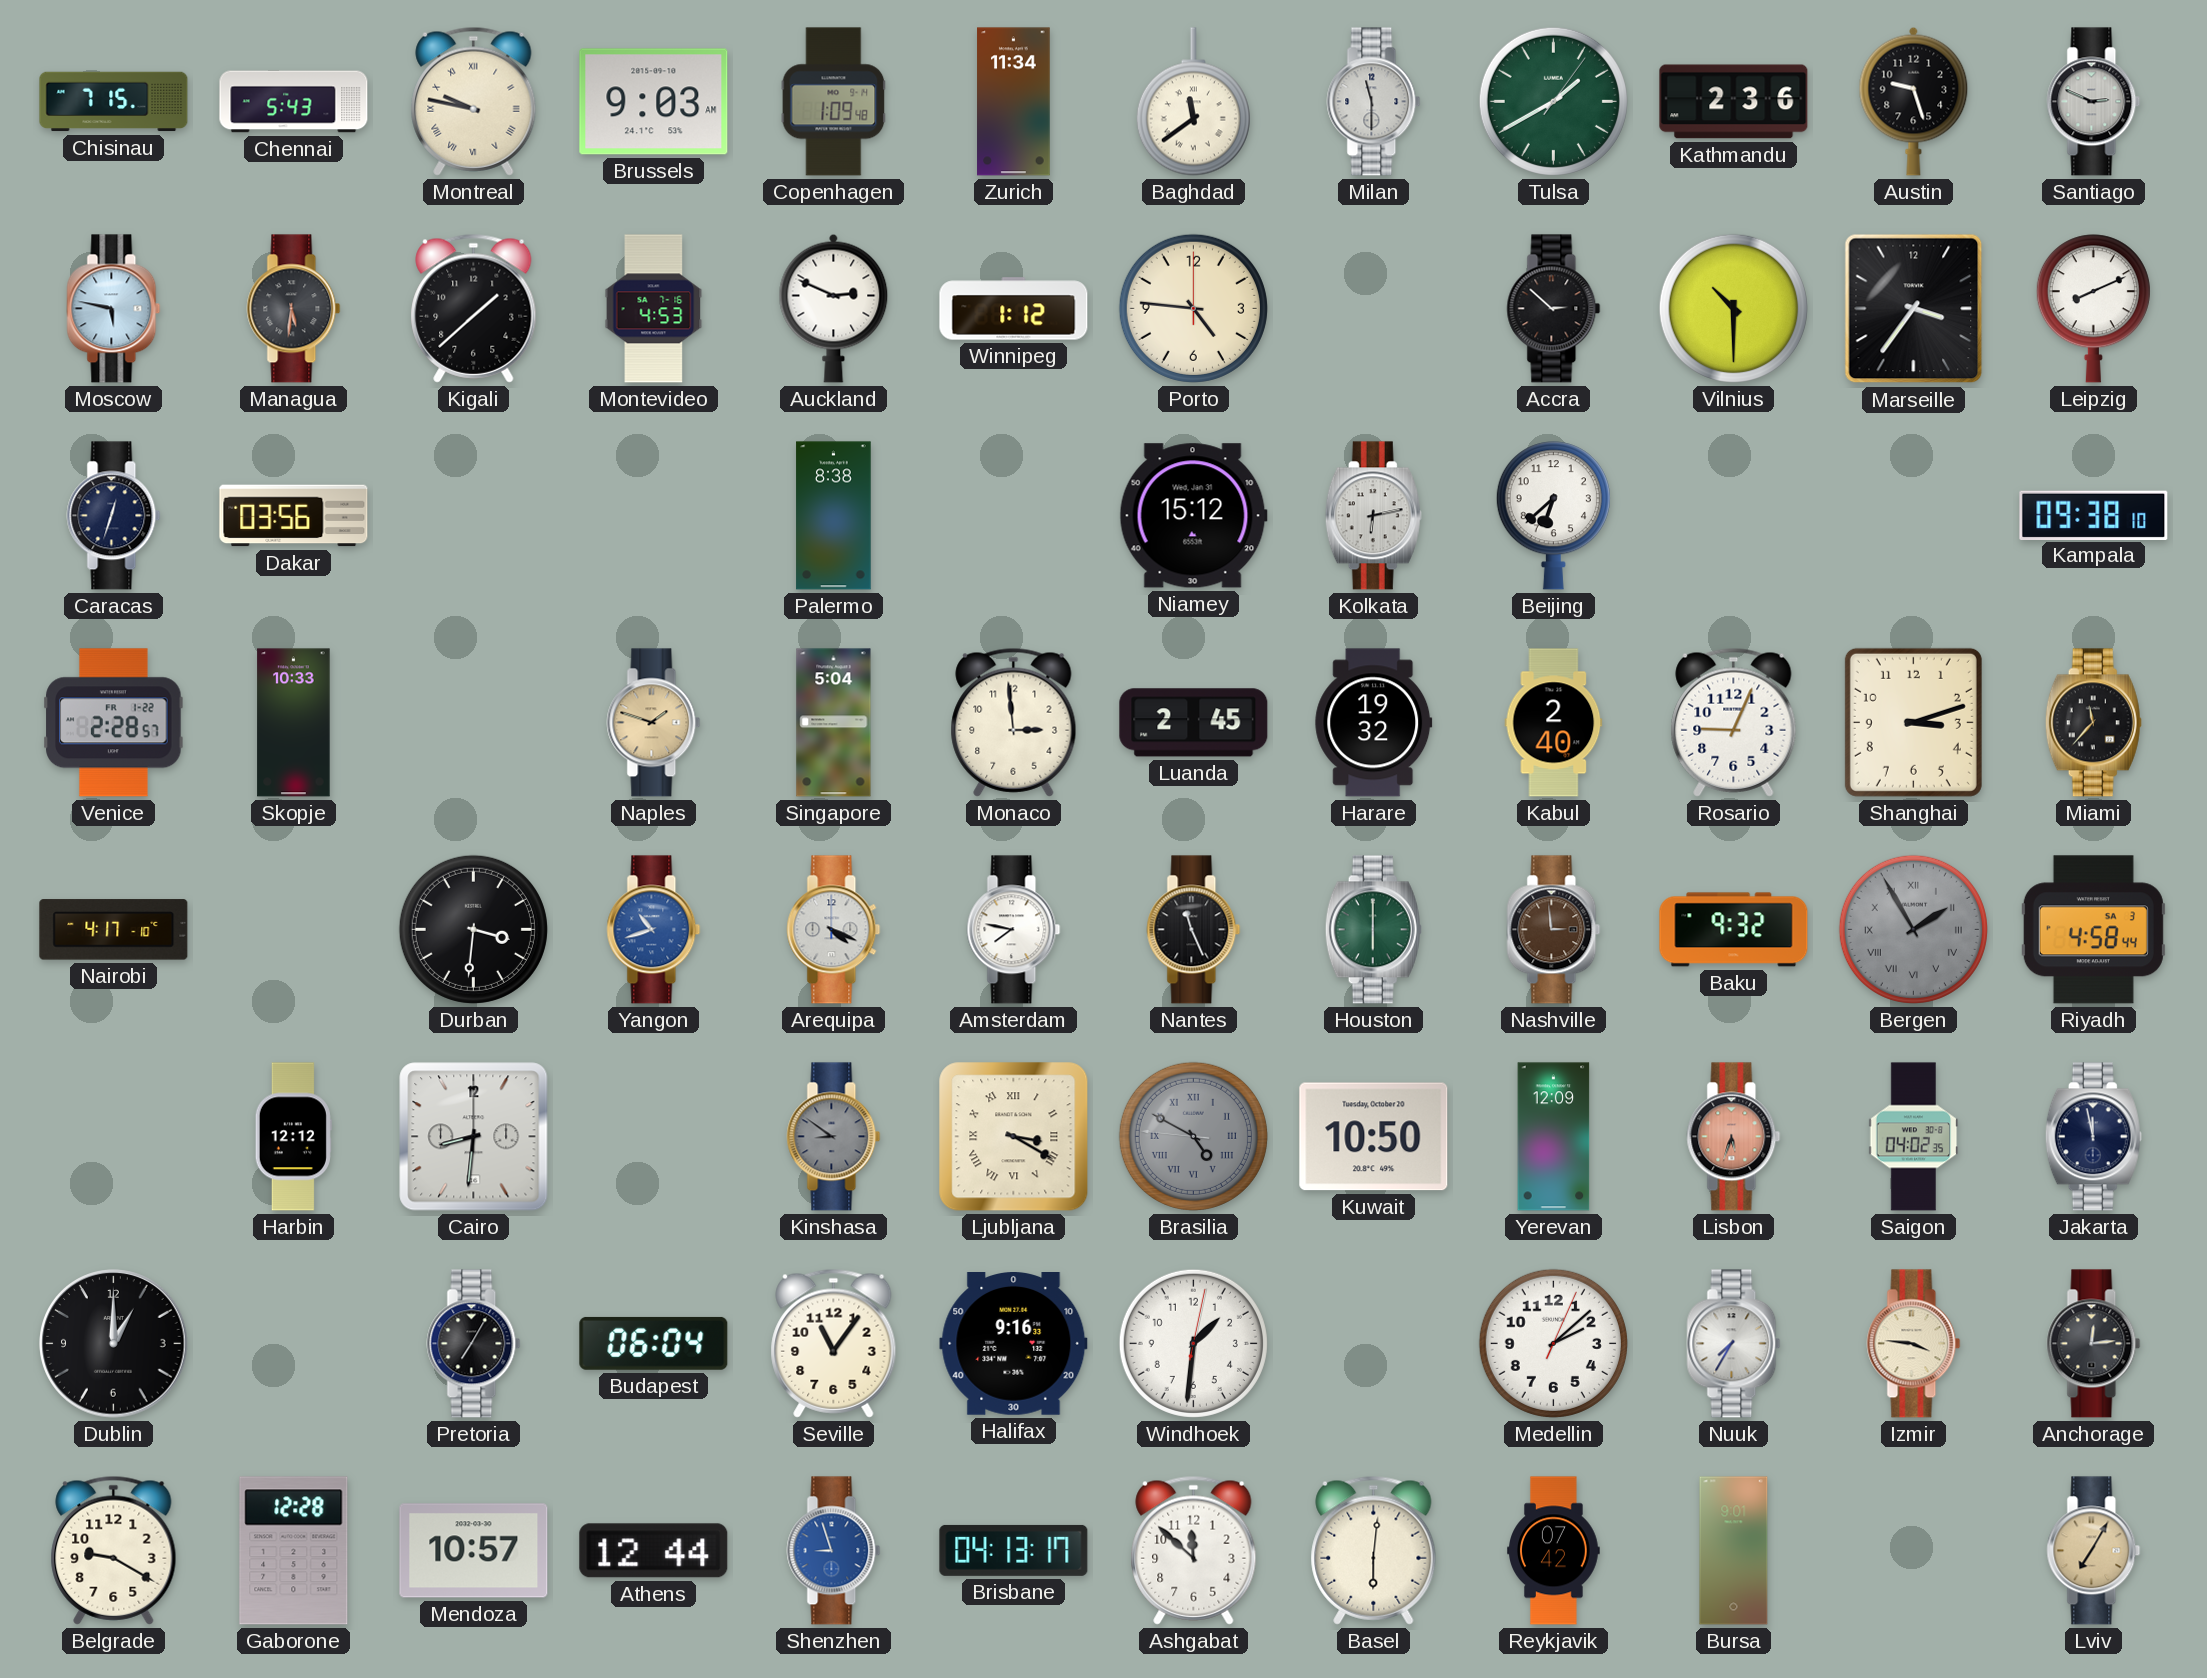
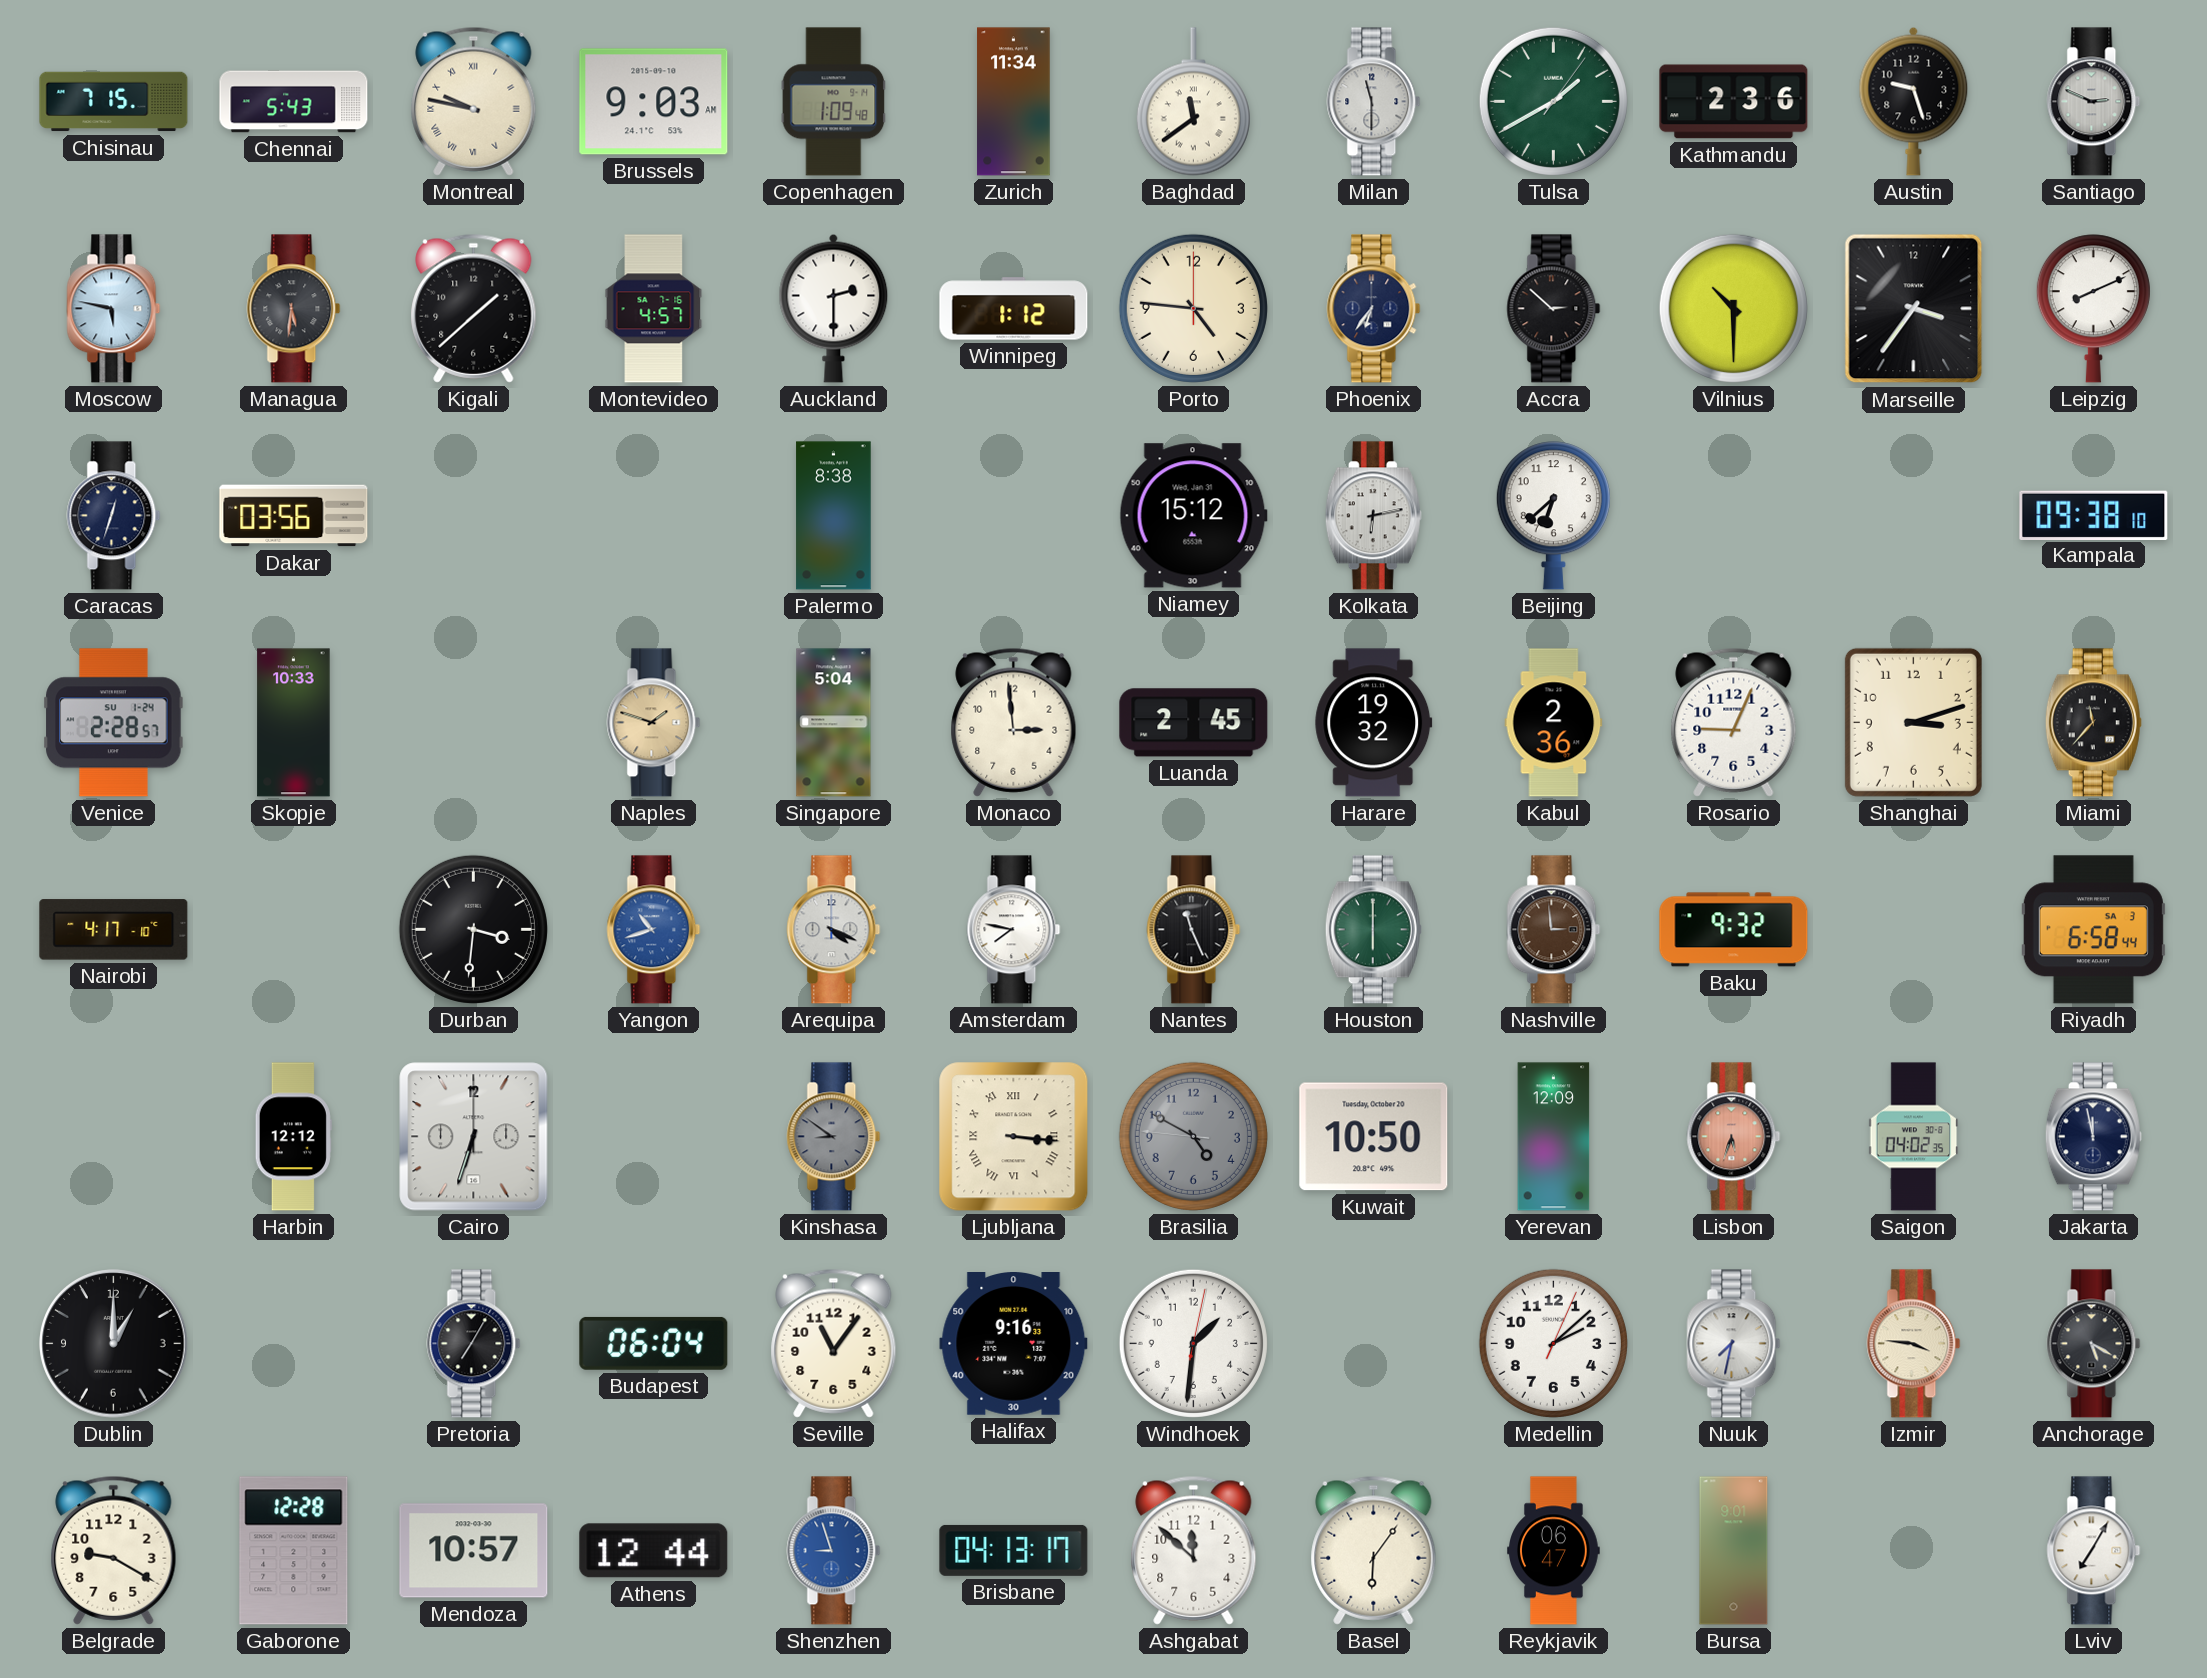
Montevideo: 4:53 -> 4:57 (654, 309)
Auckland: 2:49 -> 2:30 (834, 308)
Phoenix: none -> 6:36 (1374, 309)
Venice date: FR 1-22 -> SU 1-24 (114, 723)
Kabul: 2:40 -> 2:36 (1554, 723)
Bergen: 1:55 -> none (1913, 929)
Riyadh: 4:58 -> 6:58 (2093, 930)
Cairo: 8:31 -> 6:33 (474, 1137)
Ljubljana: 3:20 -> 3:16 (1014, 1137)
Brasilia numerals: Roman -> Arabic (1193, 1136)
Nuuk: 7:35 -> 7:32 (1734, 1344)
Anchorage: 12:14 -> 5:20 (2094, 1344)
Basel: 6:01 -> 6:06 (1374, 1550)
Reykjavik: 07:42 -> 06:47 (1554, 1551)
Lviv dial: champagne -> white (2094, 1551)
